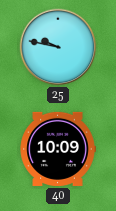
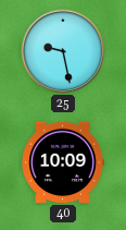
25: 9:47 -> 9:28 (63, 51)
